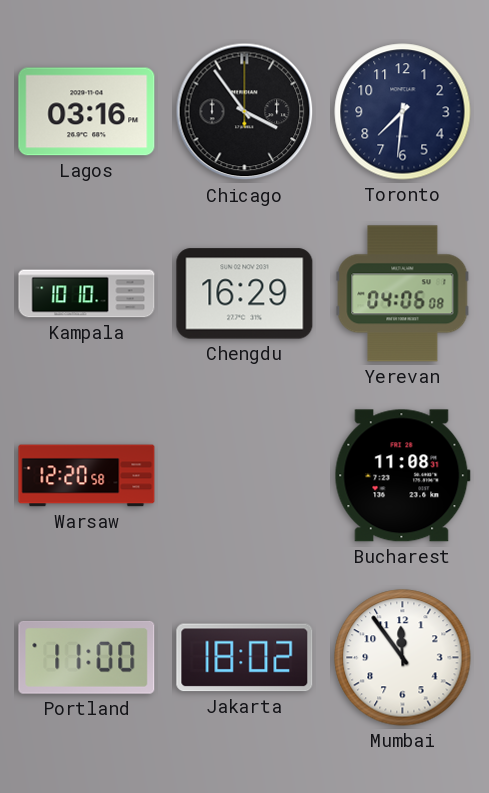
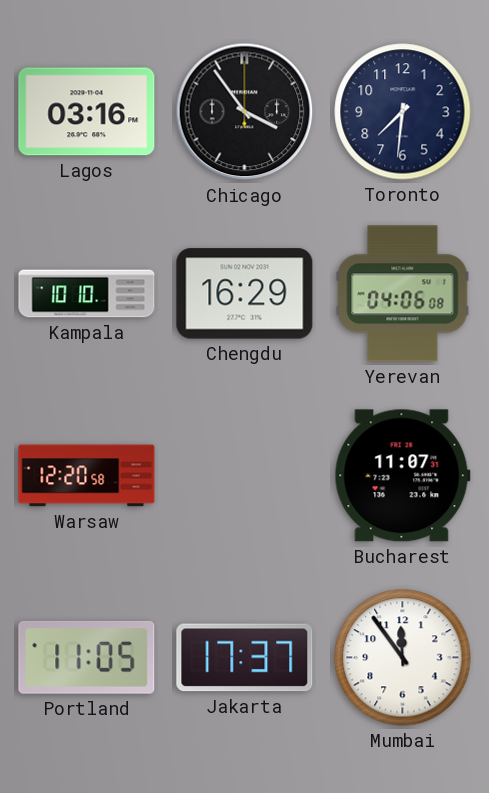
Bucharest: 11:08 -> 11:07 (402, 476)
Portland: 11:00 -> 11:05 (87, 657)
Jakarta: 18:02 -> 17:37 (245, 658)
